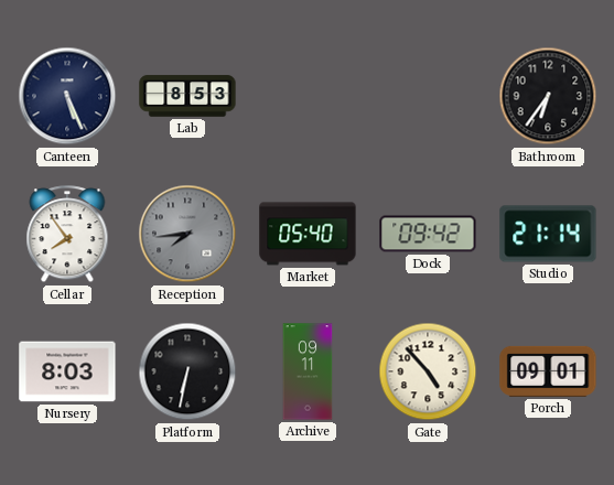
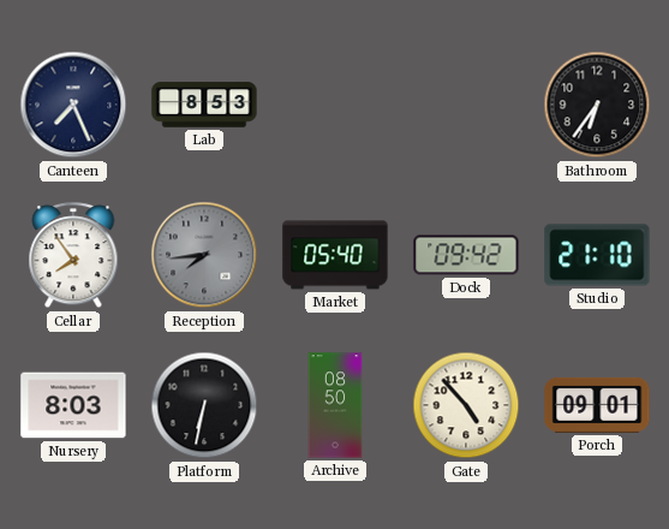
Canteen: 5:26 -> 7:26 (73, 105)
Studio: 21:14 -> 21:10 (597, 255)
Archive: 09:11 -> 08:50 (335, 405)
